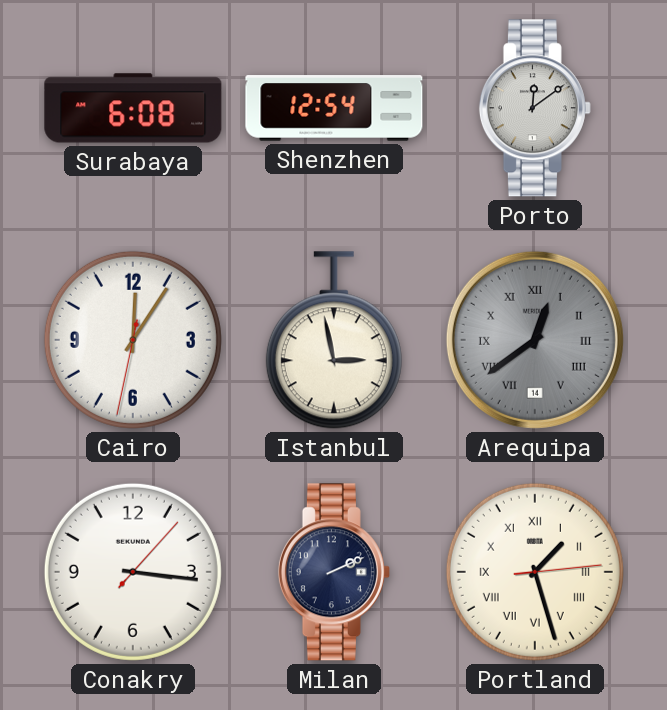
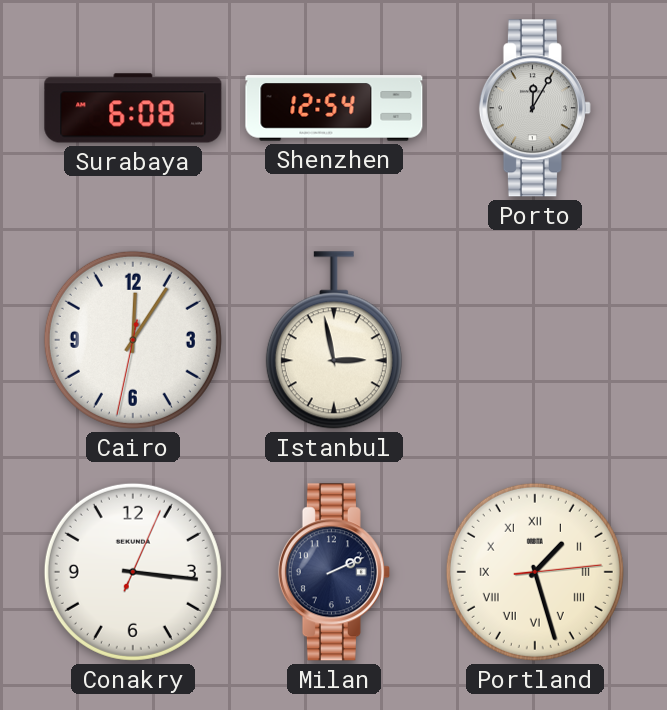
Porto: 12:09 -> 12:05 (535, 108)
Arequipa: 12:39 -> none (535, 340)
Conakry: 3:16:07 -> 3:16:04 (133, 572)
